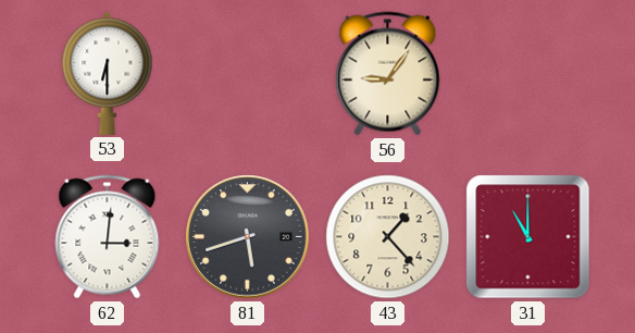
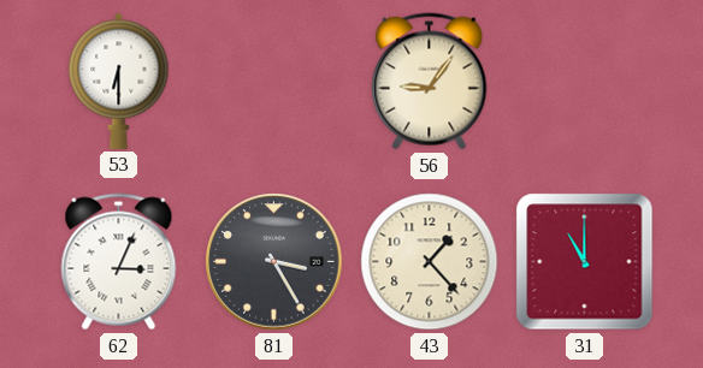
62: 3:01 -> 3:04 (119, 262)
81: 5:42 -> 3:25 (274, 262)
